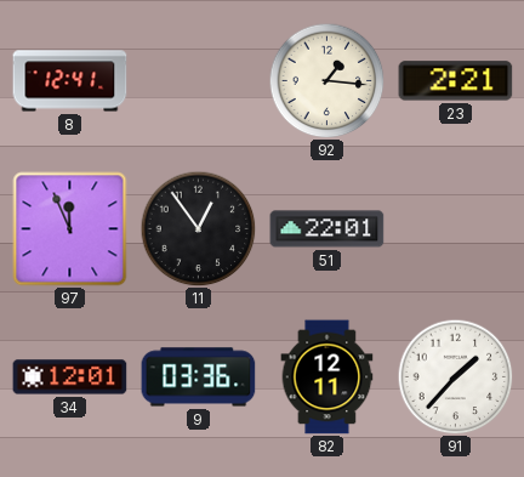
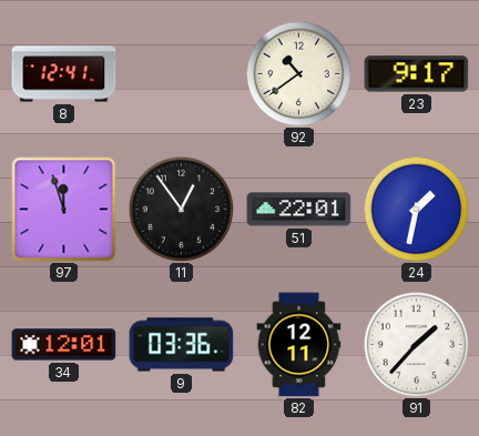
92: 1:16 -> 10:39 (298, 73)
23: 2:21 -> 9:17 (417, 74)
97: 11:56 -> 11:57 (64, 210)
24: none -> 1:32 (416, 209)
